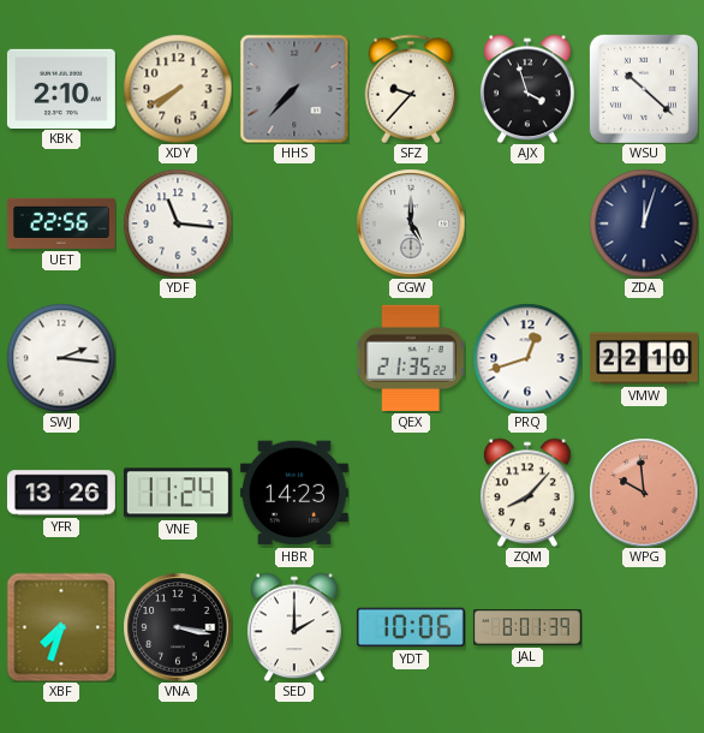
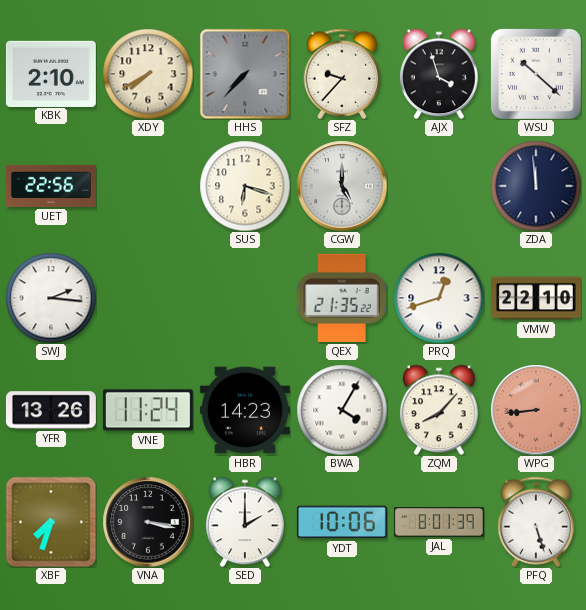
YDF: 11:16 -> none (178, 224)
SUS: none -> 6:18 (245, 186)
ZDA: 12:03 -> 11:59 (536, 186)
BWA: none -> 4:05 (342, 410)
WPG: 9:59 -> 8:44 (536, 410)
PFQ: none -> 5:27 (536, 522)
